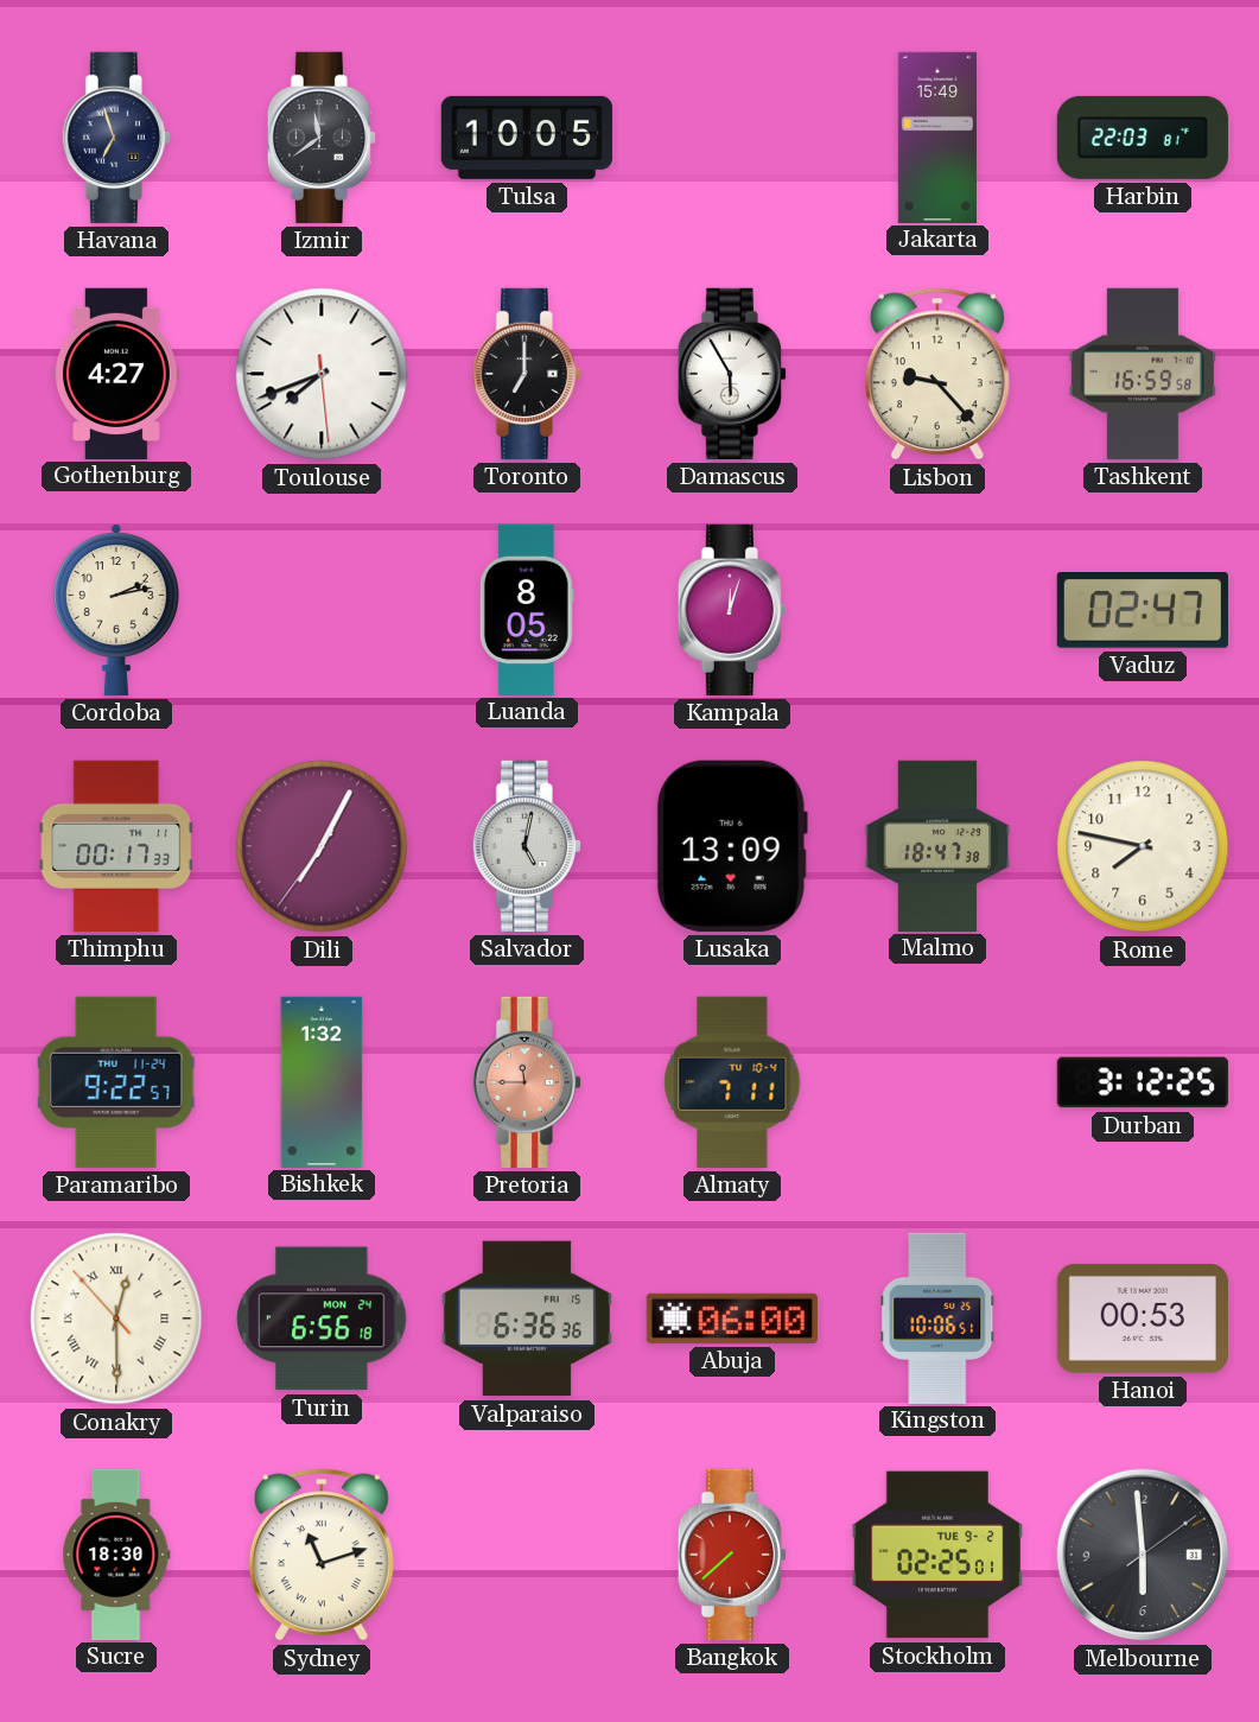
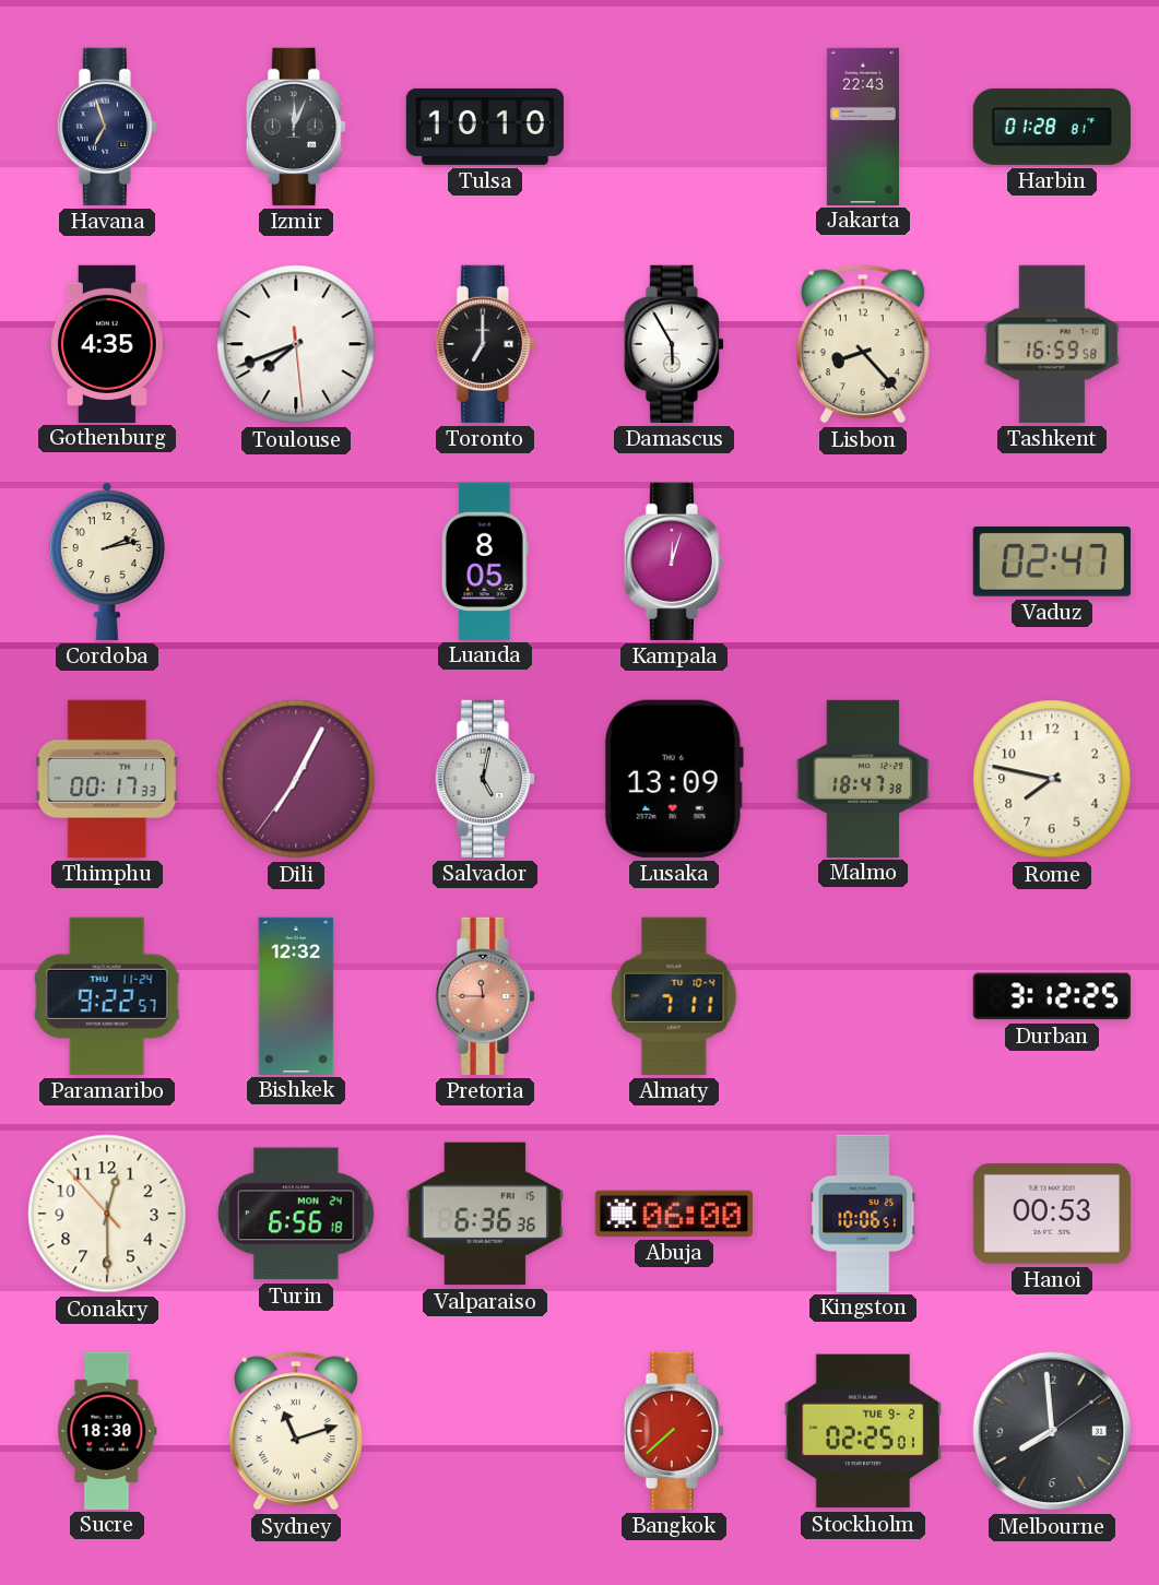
Izmir: 11:39 -> 12:04 (296, 127)
Tulsa: 10:05 -> 10:10 (485, 127)
Jakarta: 15:49 -> 22:43 (863, 126)
Harbin: 22:03 -> 01:28 (1052, 127)
Gothenburg: 4:27 -> 4:35 (107, 343)
Lisbon: 9:23 -> 8:23 (863, 344)
Bishkek: 1:32 -> 12:32 (296, 995)
Conakry numerals: Roman -> Arabic (107, 1214)
Melbourne: 5:59 -> 7:59 (1052, 1431)
